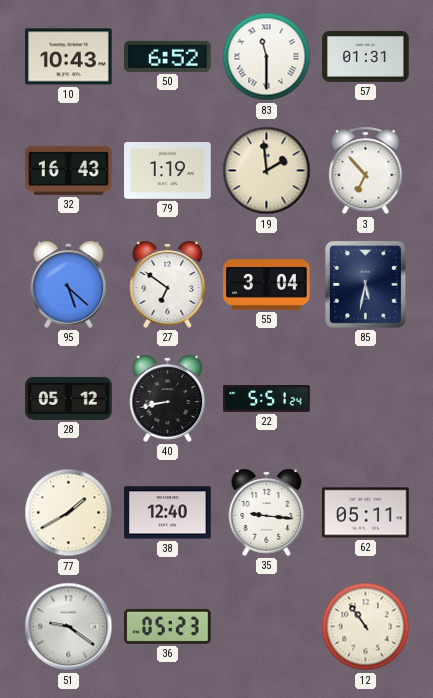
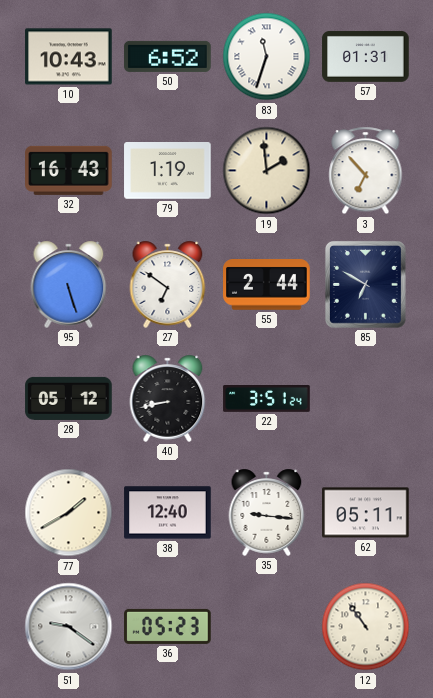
83: 11:30 -> 11:33 (267, 57)
95: 5:22 -> 5:27 (69, 284)
55: 3:04 -> 2:44 (267, 285)
85: 5:32 -> 6:50 (365, 284)
22: 5:51 -> 3:51 (267, 399)
